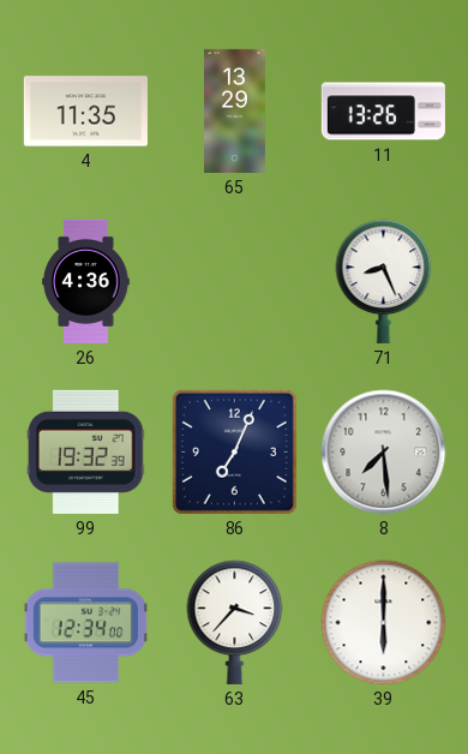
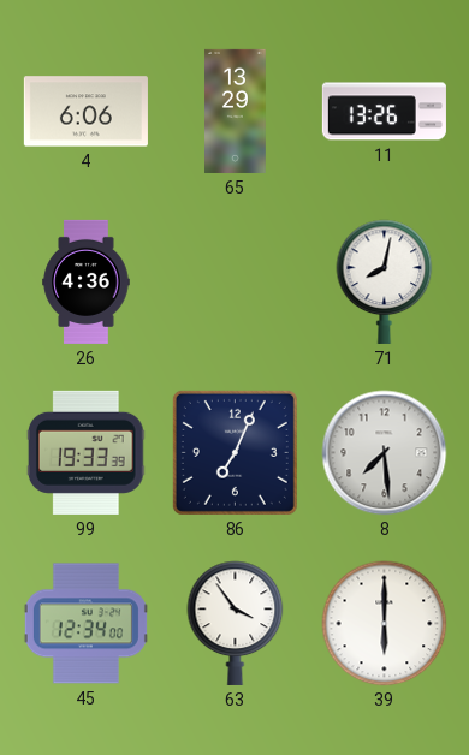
4: 11:35 -> 6:06 (85, 112)
71: 8:26 -> 8:02 (385, 281)
99: 19:32 -> 19:33 (85, 452)
63: 3:37 -> 3:54 (236, 623)
